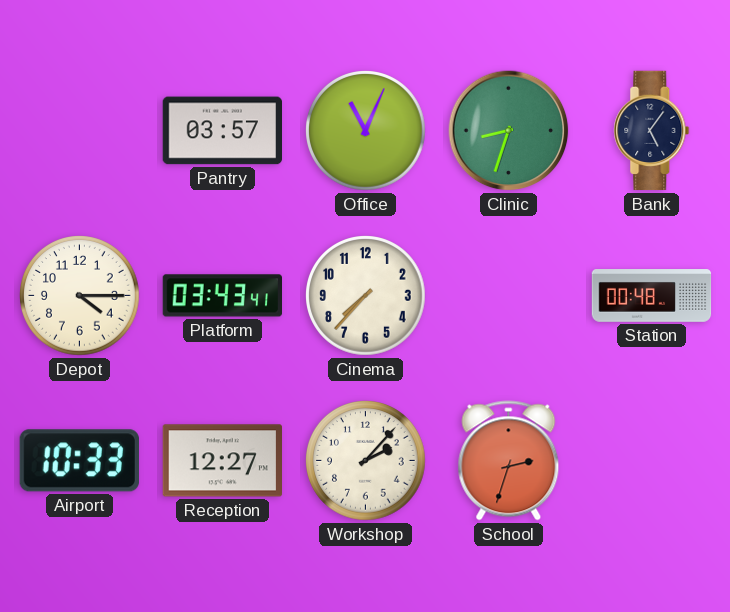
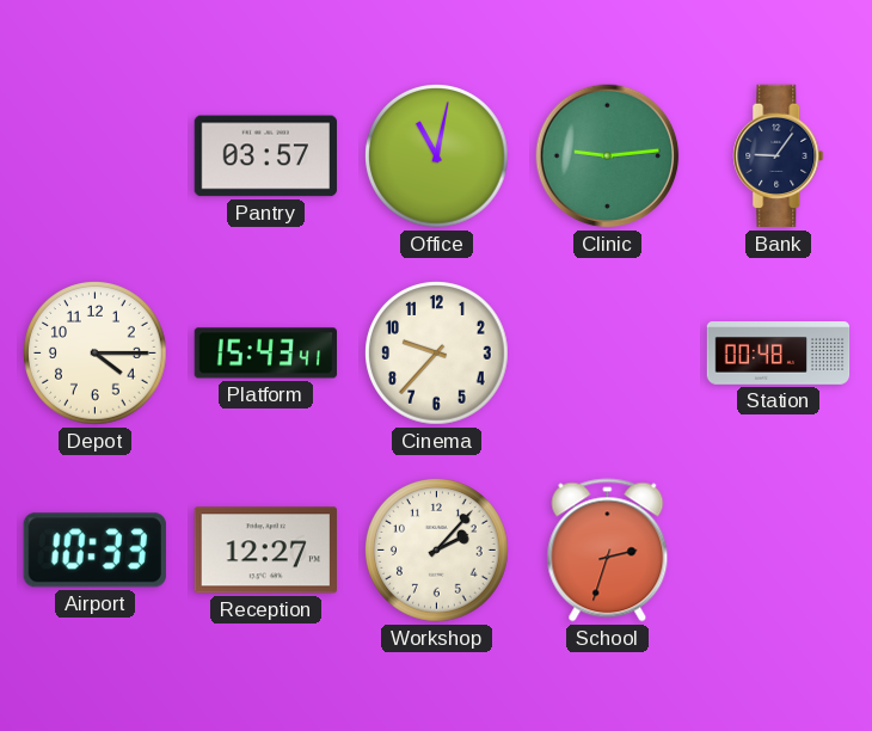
Office: 11:04 -> 11:02 (437, 156)
Clinic: 8:33 -> 9:14 (608, 156)
Bank: 5:06 -> 9:06 (779, 156)
Platform: 03:43 -> 15:43 (265, 354)
Cinema: 7:37 -> 9:37 (437, 354)
